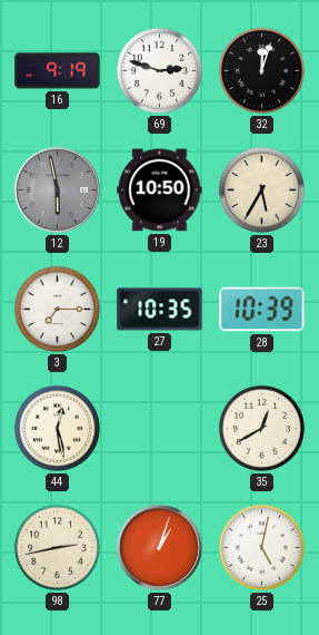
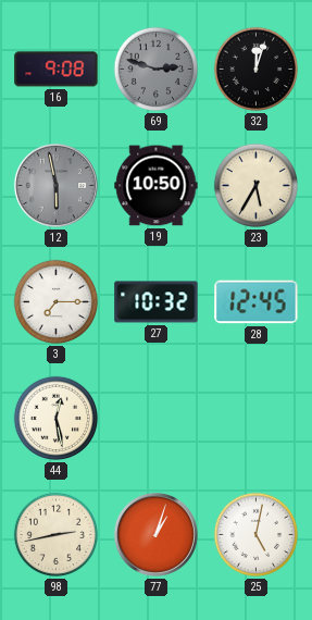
16: 9:19 -> 9:08 (57, 70)
69 dial: white -> grey (157, 70)
27: 10:35 -> 10:32 (157, 302)
28: 10:39 -> 12:45 (257, 302)
35: 12:40 -> none (262, 429)
